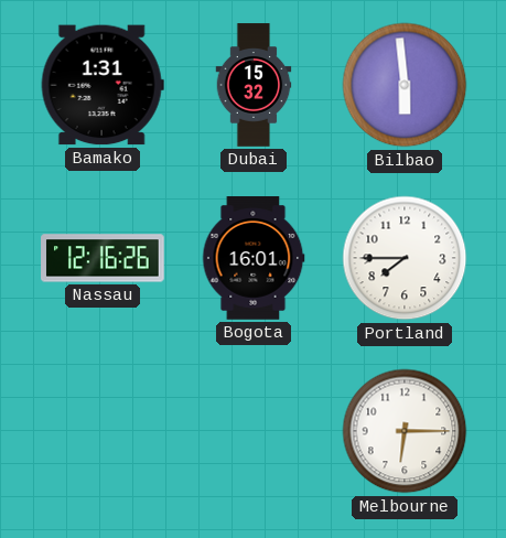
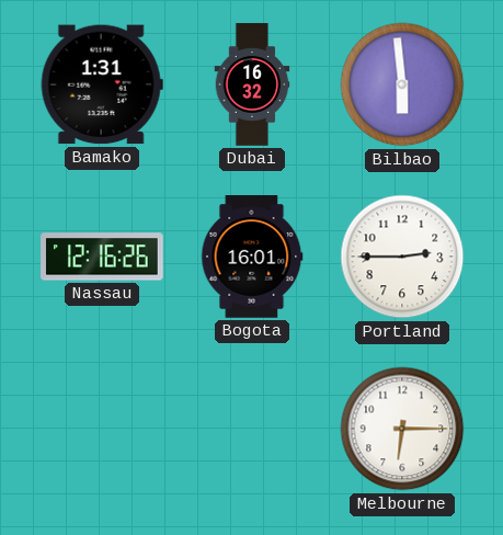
Dubai: 15:32 -> 16:32 (252, 84)
Portland: 7:45 -> 2:45 (402, 257)
